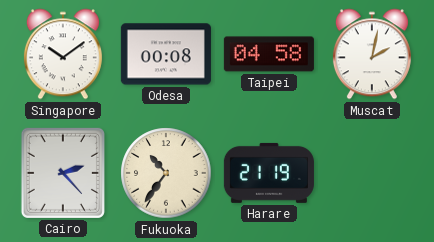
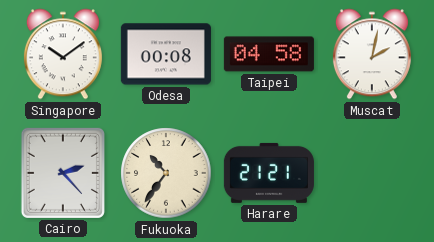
Harare: 21:19 -> 21:21 (269, 173)
